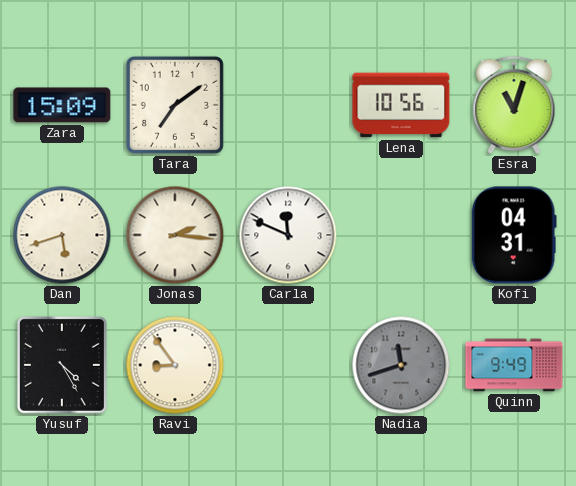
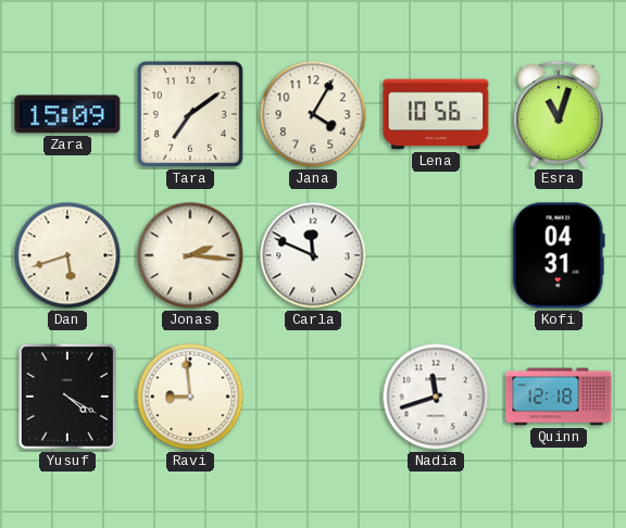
Jana: none -> 4:05 (313, 114)
Yusuf: 4:25 -> 4:20 (67, 397)
Ravi: 8:54 -> 8:59 (190, 397)
Nadia dial: grey -> white (436, 397)
Quinn: 9:49 -> 12:18 (559, 397)
